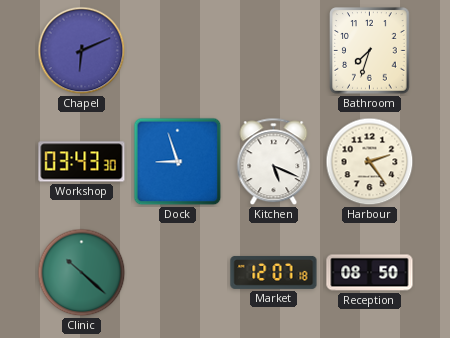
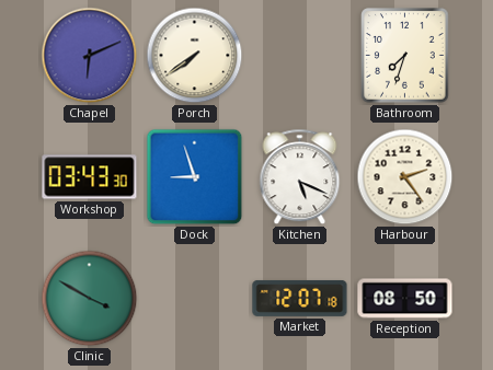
Porch: none -> 7:39 (195, 56)
Clinic: 10:22 -> 3:50 (90, 299)
